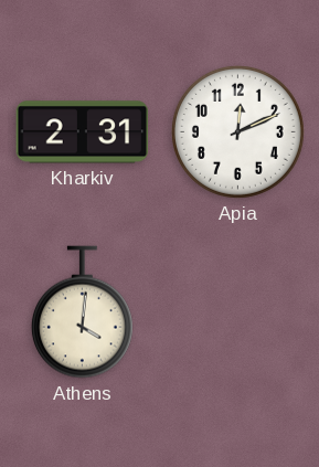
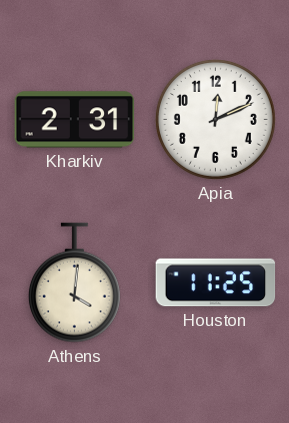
Houston: none -> 11:25 (216, 283)
